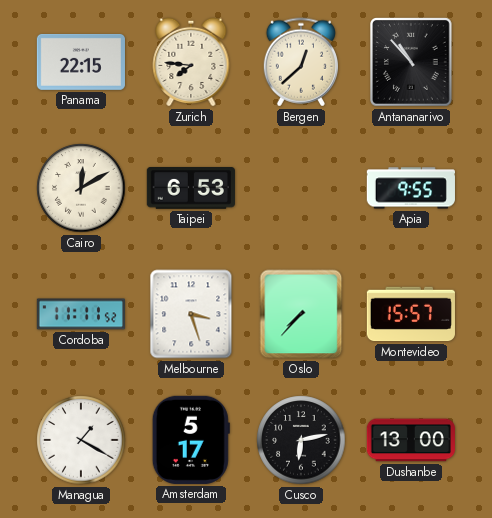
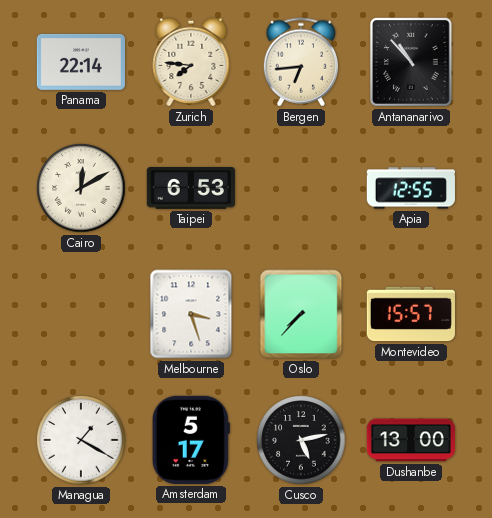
Panama: 22:15 -> 22:14 (81, 62)
Bergen: 12:38 -> 6:44 (301, 62)
Apia: 9:55 -> 12:55 (411, 188)
Cordoba: 11:11 -> none (81, 314)
Cusco: 6:13 -> 5:13 (301, 440)
